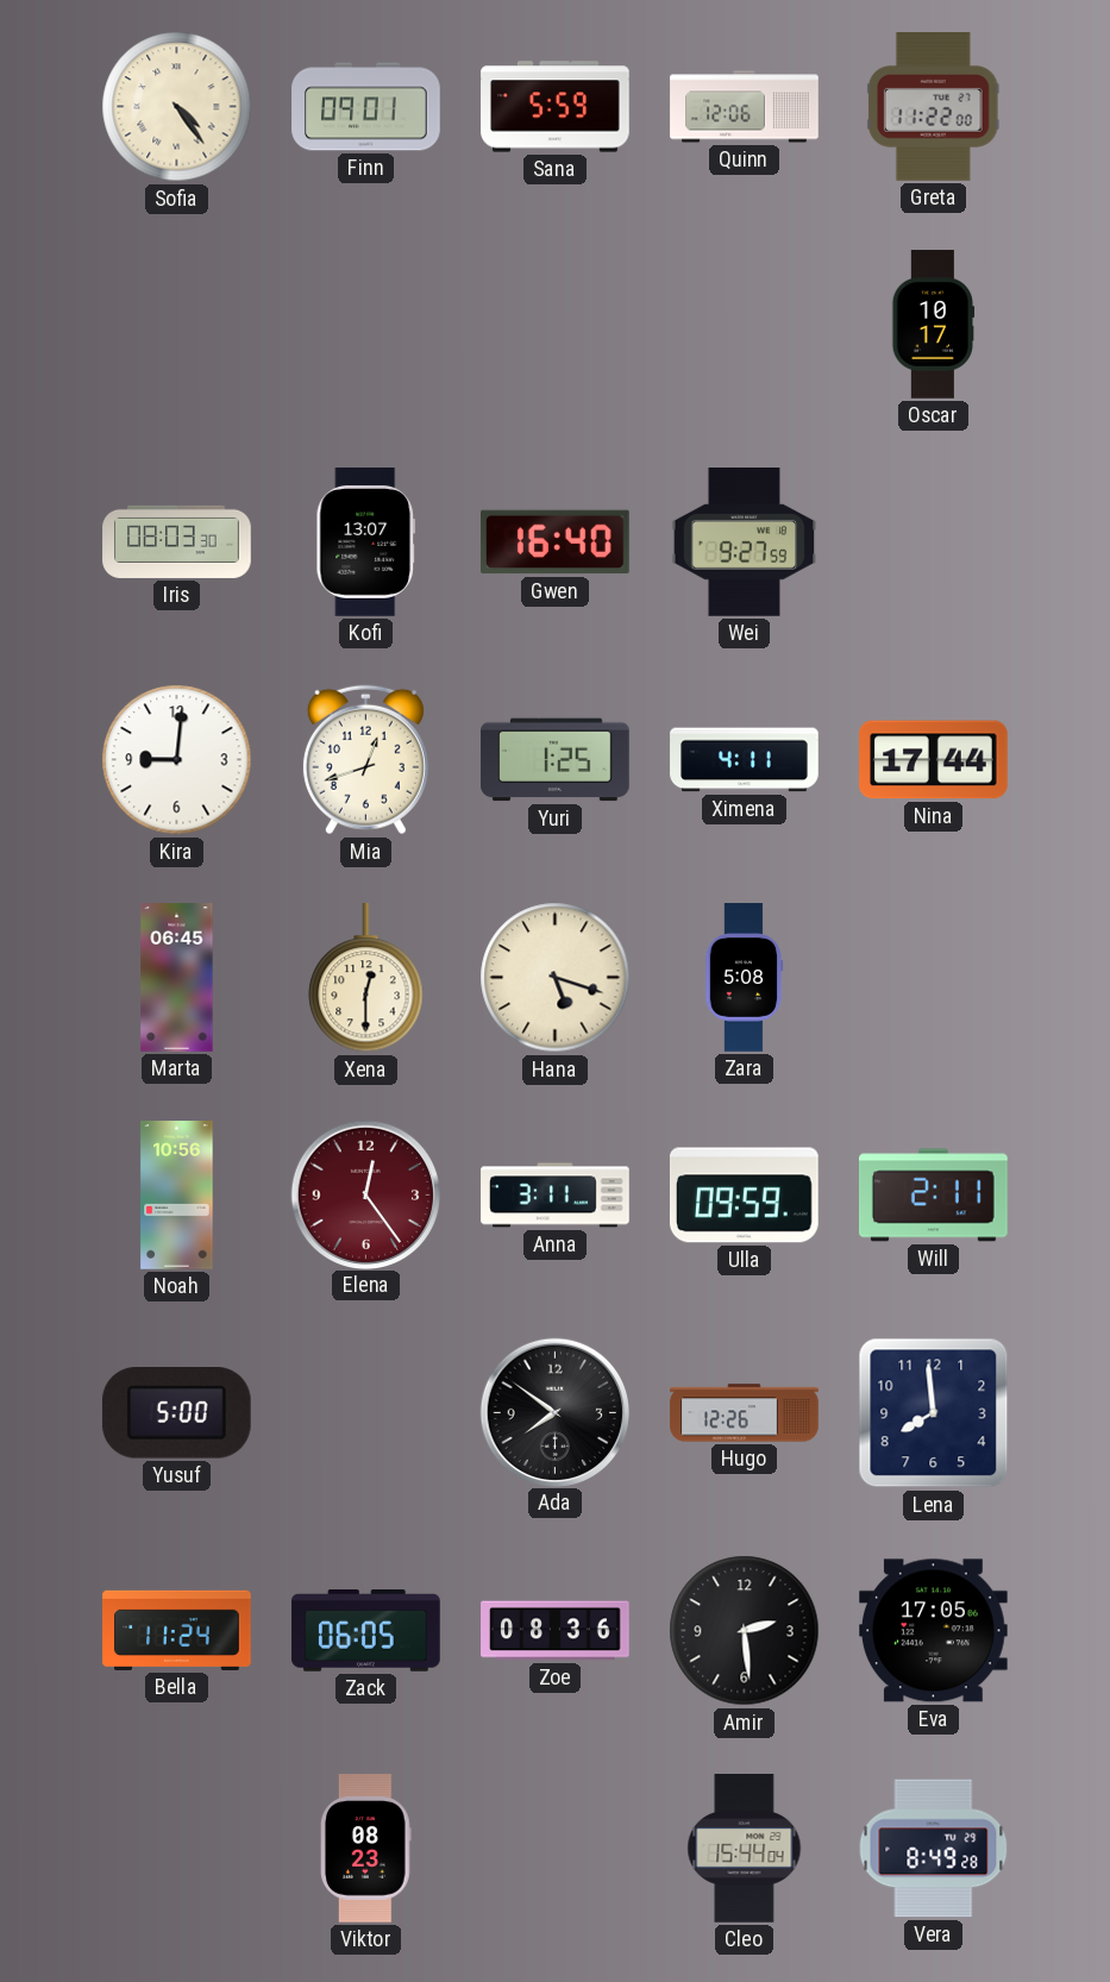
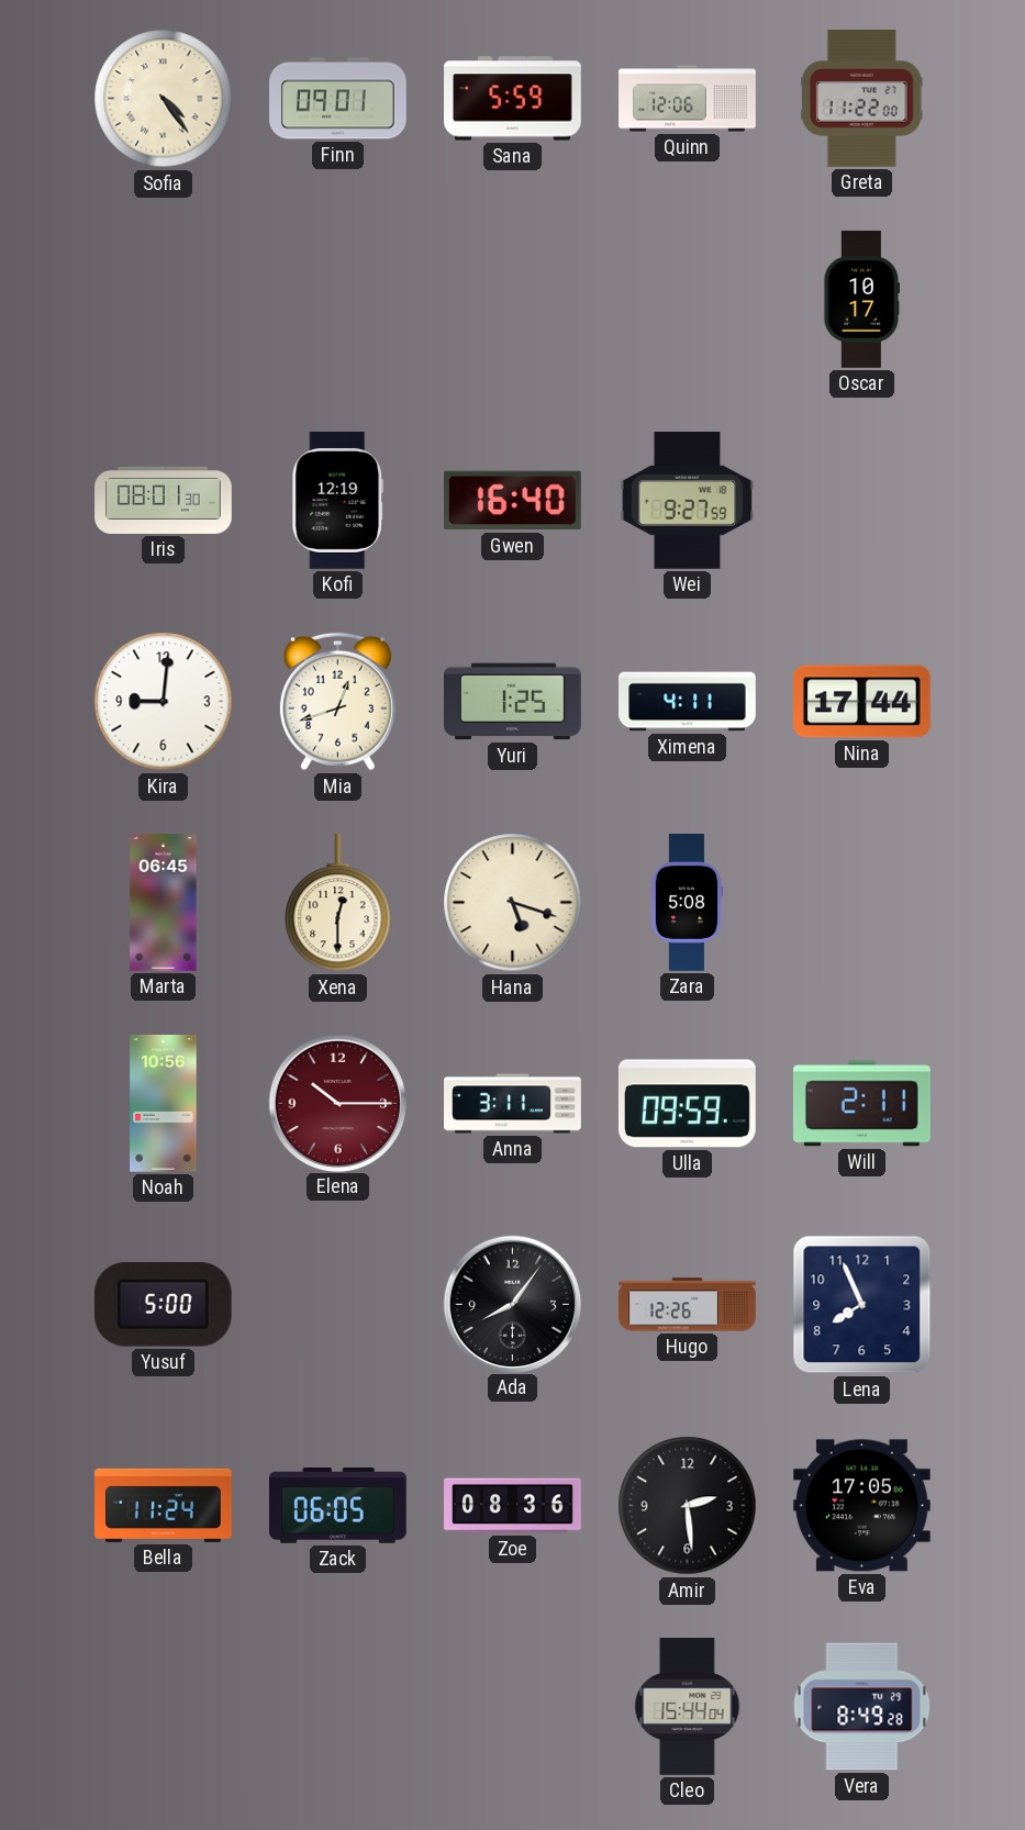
Iris: 08:03 -> 08:01 (164, 500)
Kofi: 13:07 -> 12:19 (338, 501)
Elena: 12:24 -> 10:15 (337, 1103)
Ada: 7:51 -> 8:06 (512, 1304)
Lena: 7:59 -> 7:56 (862, 1305)
Viktor: 08:23 -> none (366, 1849)
